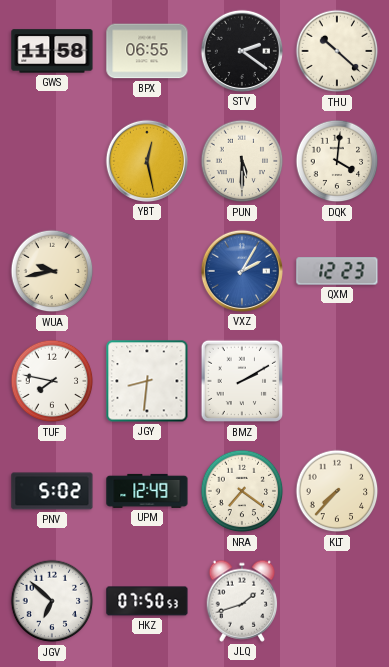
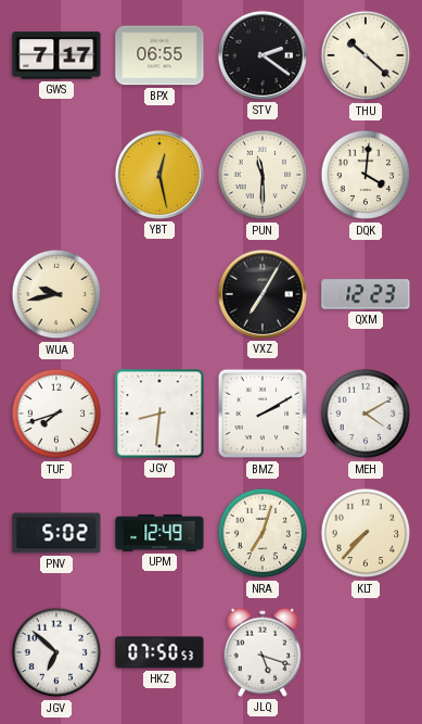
GWS: 11:58 -> 7:17 (56, 55)
PUN: 5:30 -> 11:30 (263, 175)
VXZ: 2:05 -> 7:05 (263, 294)
VXZ dial: blue -> black (263, 294)
TUF: 7:47 -> 7:42 (56, 414)
MEH: none -> 4:10 (366, 414)
NRA: 7:21 -> 7:03 (263, 533)
JLQ: 1:42 -> 5:18 (263, 652)
